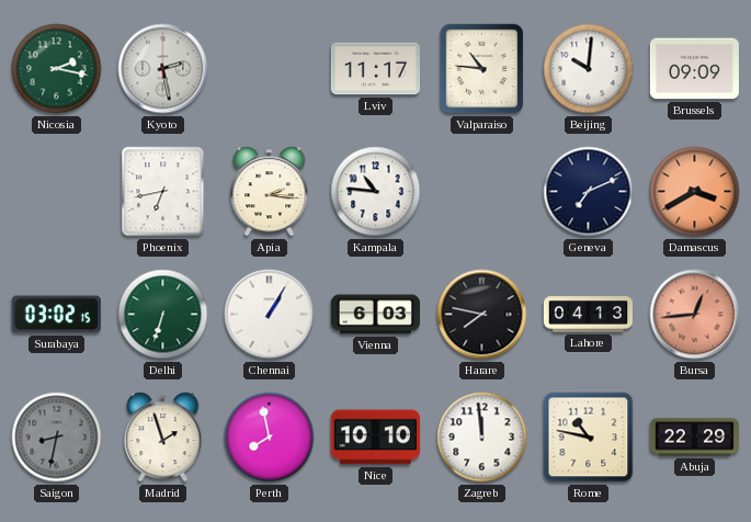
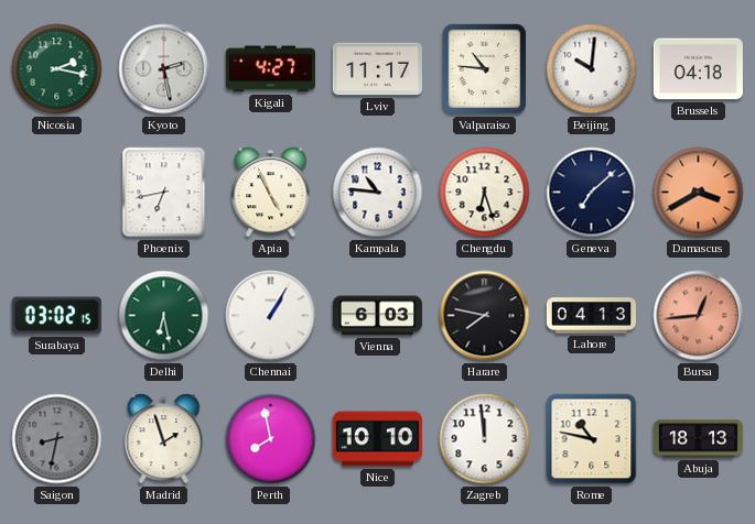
Kigali: none -> 4:27 (270, 69)
Brussels: 09:09 -> 04:18 (698, 69)
Apia: 2:16 -> 4:56 (271, 193)
Chengdu: none -> 6:27 (485, 193)
Geneva: 7:11 -> 7:08 (592, 193)
Delhi: 6:33 -> 6:28 (164, 316)
Abuja: 22:29 -> 18:13 (698, 439)
